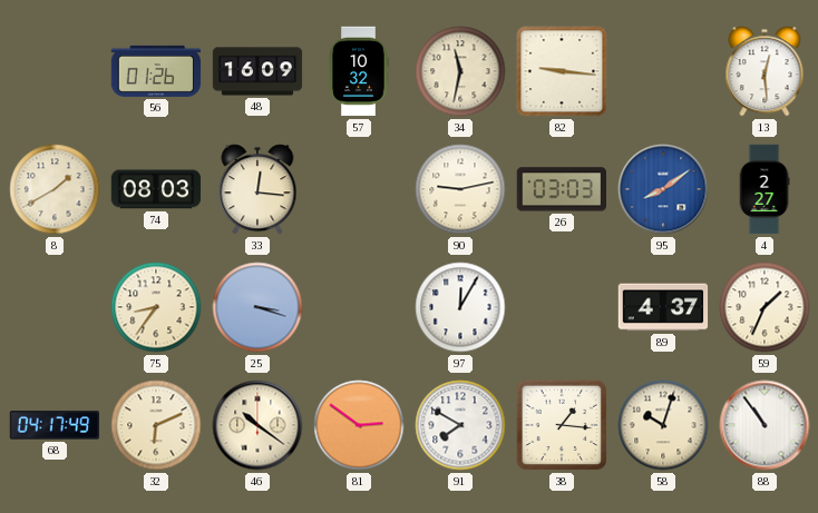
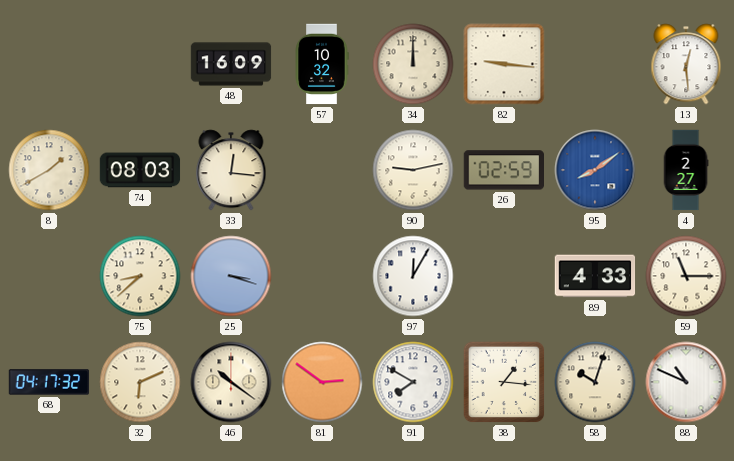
56: 01:26 -> none (156, 71)
34: 11:32 -> 12:00 (413, 64)
26: 03:03 -> 02:59 (503, 170)
75: 8:36 -> 8:38 (140, 276)
89: 4:37 -> 4:33 (595, 276)
59: 1:34 -> 11:15 (686, 276)
68: 04:17:49 -> 04:17:32 (49, 382)
88: 10:54 -> 10:49 (686, 382)
